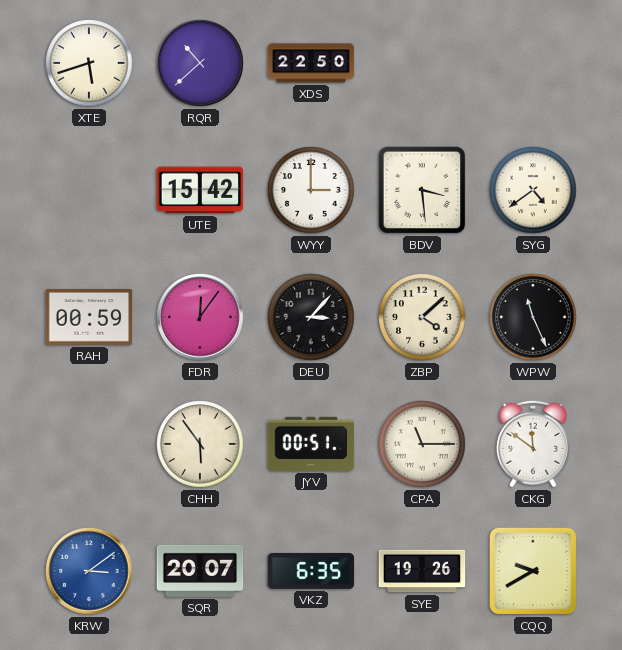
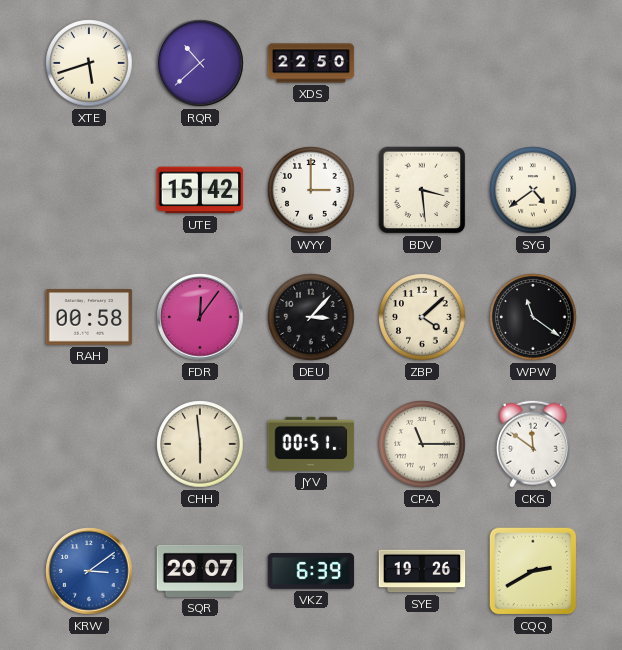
RAH: 00:59 -> 00:58 (89, 317)
WPW: 11:26 -> 11:21 (533, 317)
CHH: 5:54 -> 5:59 (200, 444)
VKZ: 6:35 -> 6:39 (311, 571)
CQQ: 9:40 -> 2:40 (533, 571)
